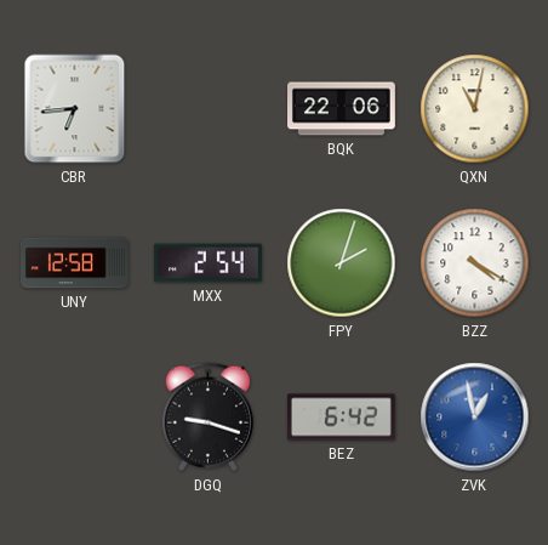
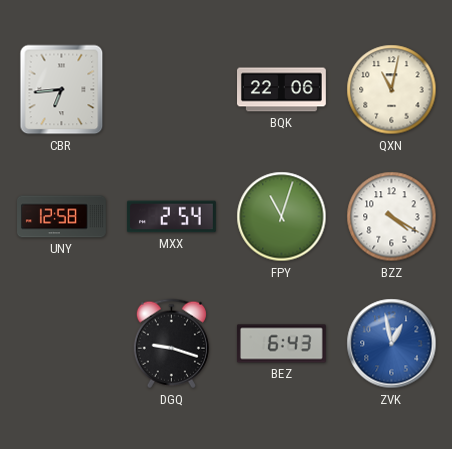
FPY: 2:03 -> 11:03 (282, 217)
BEZ: 6:42 -> 6:43 (281, 344)
